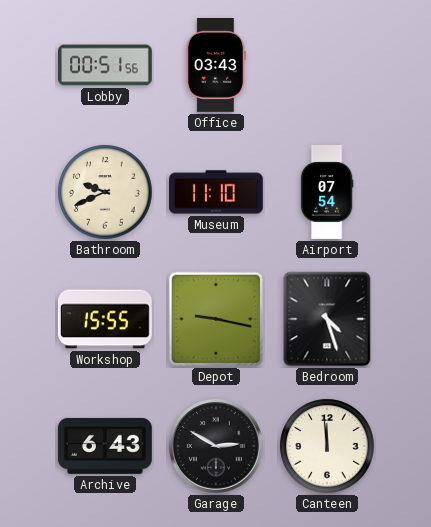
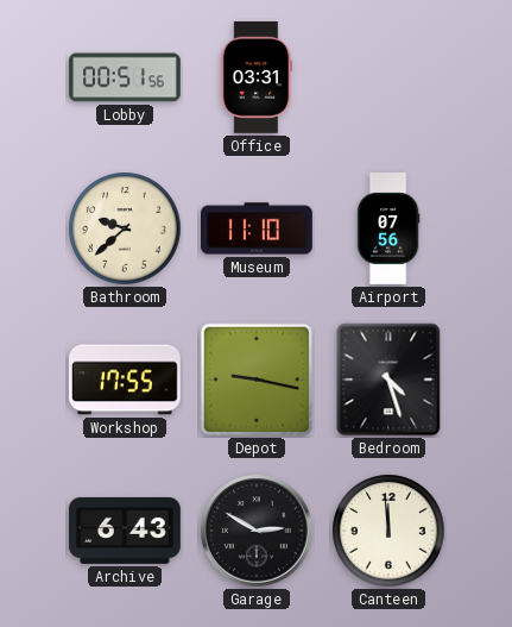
Office: 03:43 -> 03:31 (255, 79)
Bathroom: 9:41 -> 9:38 (125, 228)
Airport: 07:54 -> 07:56 (388, 230)
Workshop: 15:55 -> 17:55 (125, 380)
